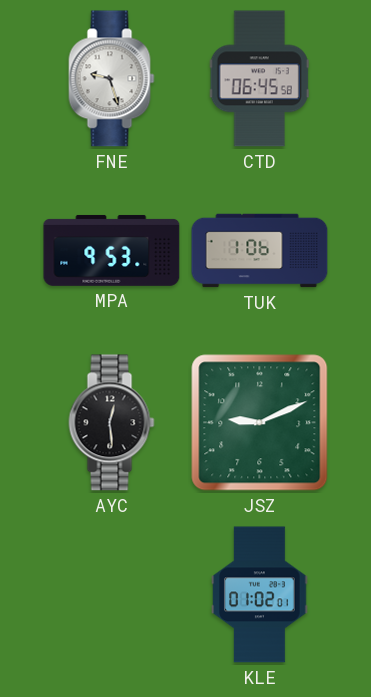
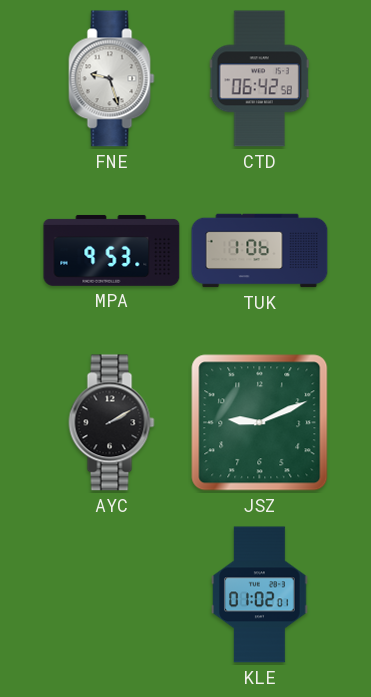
CTD: 06:45 -> 06:42 (259, 79)
AYC: 12:29 -> 2:10 (112, 423)
